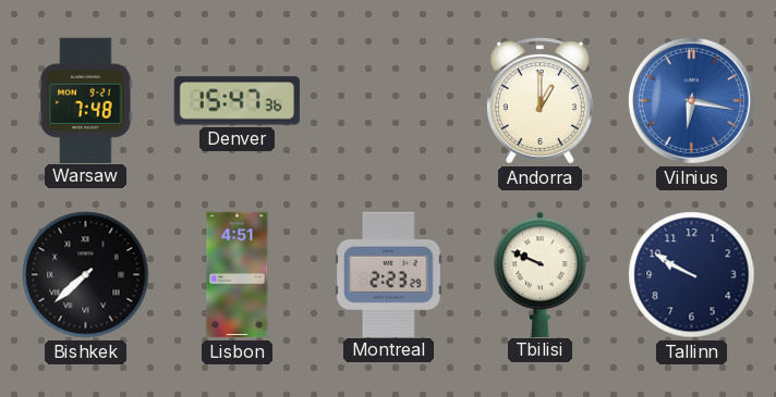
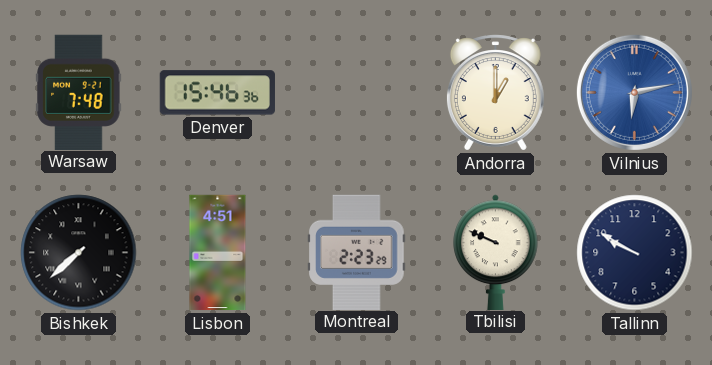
Denver: 15:47 -> 15:46 (217, 93)
Vilnius: 6:17 -> 6:13 (634, 92)
